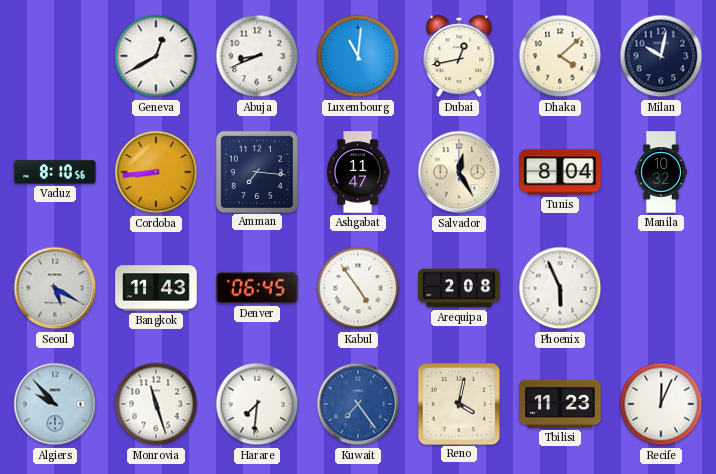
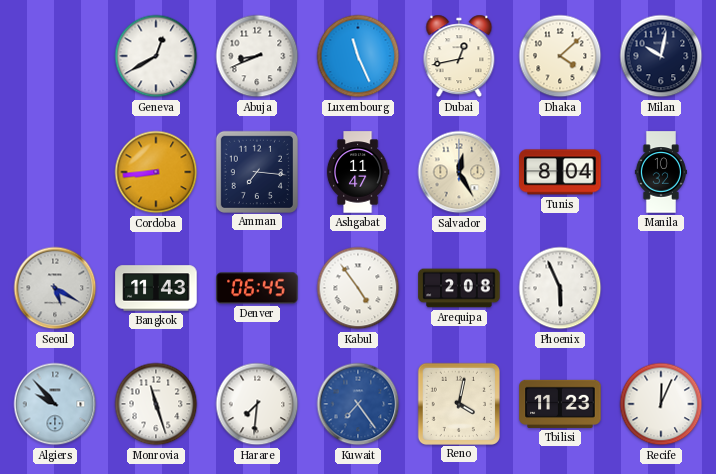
Luxembourg: 11:01 -> 11:26 (358, 56)
Vaduz: 8:10 -> none (55, 172)
